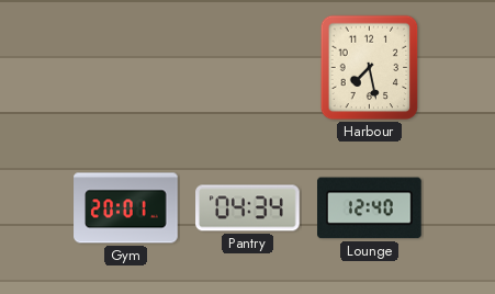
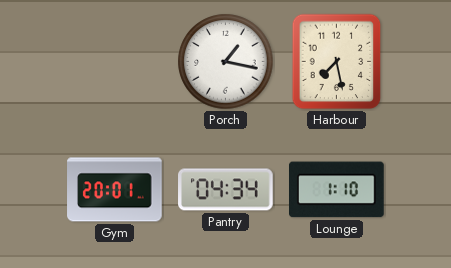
Porch: none -> 1:17 (226, 62)
Lounge: 12:40 -> 1:10 (337, 190)
